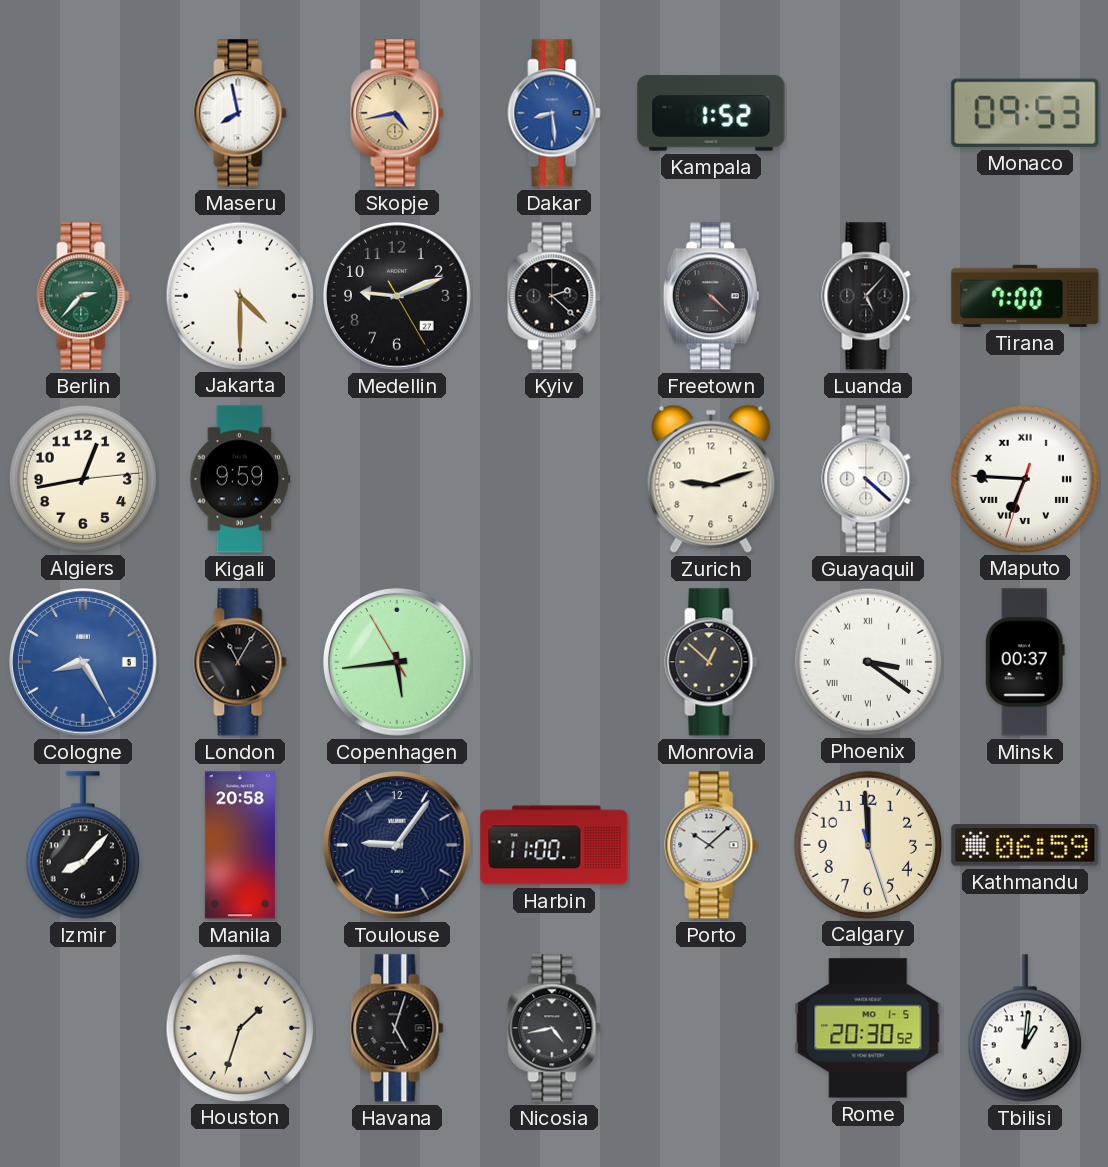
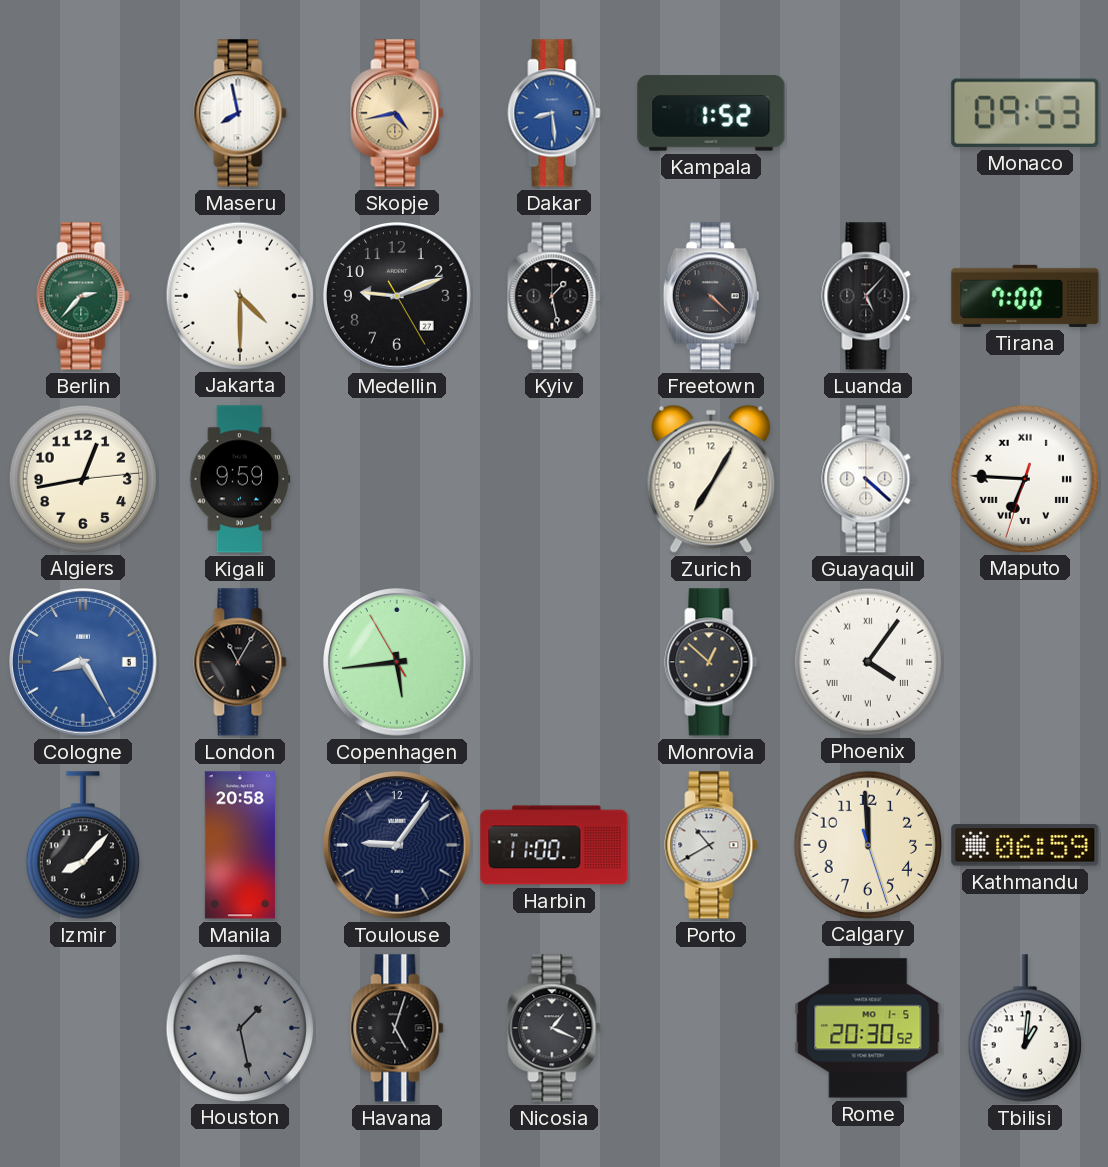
Kyiv: 2:22 -> 1:28 (554, 296)
Zurich: 9:12 -> 7:05 (711, 479)
Phoenix: 3:21 -> 4:06 (867, 661)
Minsk: 00:37 -> none (1025, 662)
Porto: 10:08 -> 10:40 (711, 845)
Houston: 1:33 -> 1:28 (239, 1027)
Houston dial: cream -> grey (239, 1027)
Nicosia: 4:43 -> 1:19 (554, 1028)
